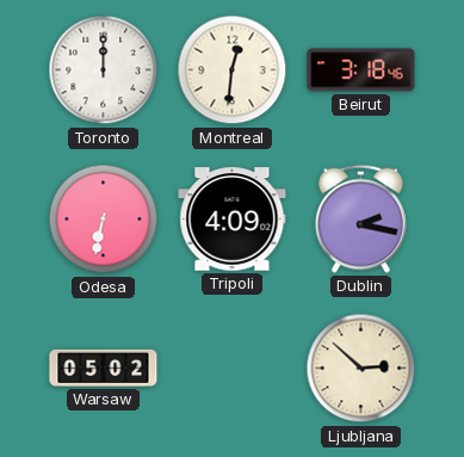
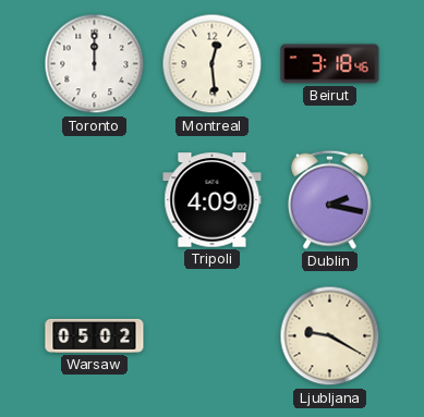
Montreal: 12:31 -> 12:29 (213, 64)
Odesa: 6:32 -> none (104, 220)
Ljubljana: 2:52 -> 9:20 (330, 336)
